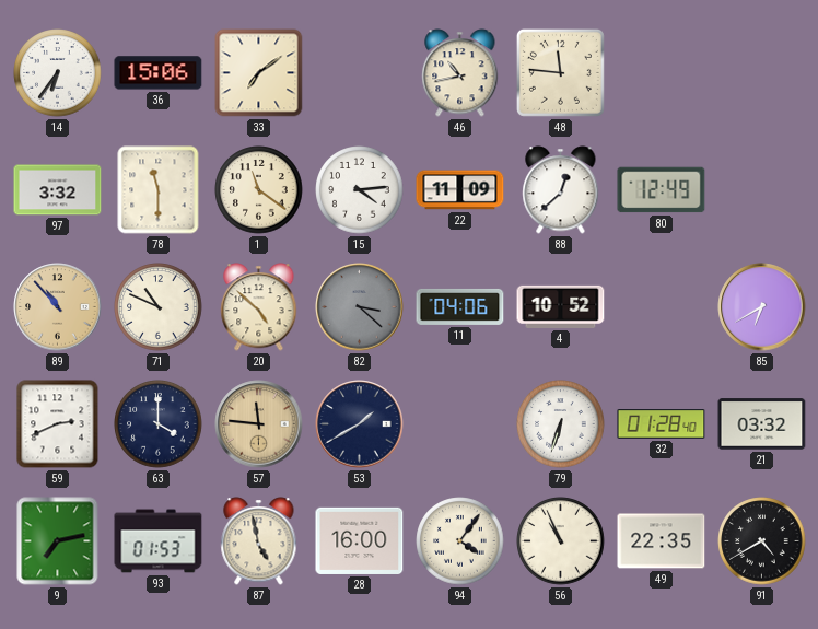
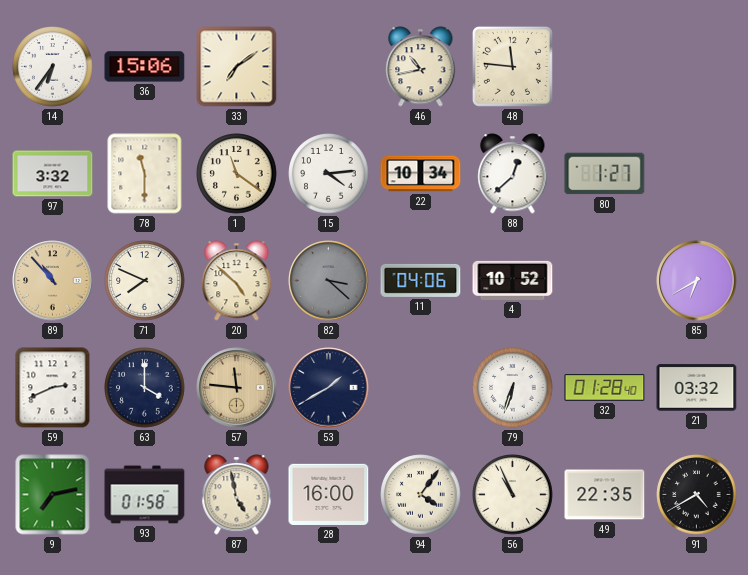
22: 11:09 -> 10:34 (421, 174)
80: 12:49 -> 1:27 (605, 174)
71: 10:49 -> 7:49 (145, 281)
93: 01:53 -> 01:58 (145, 495)
